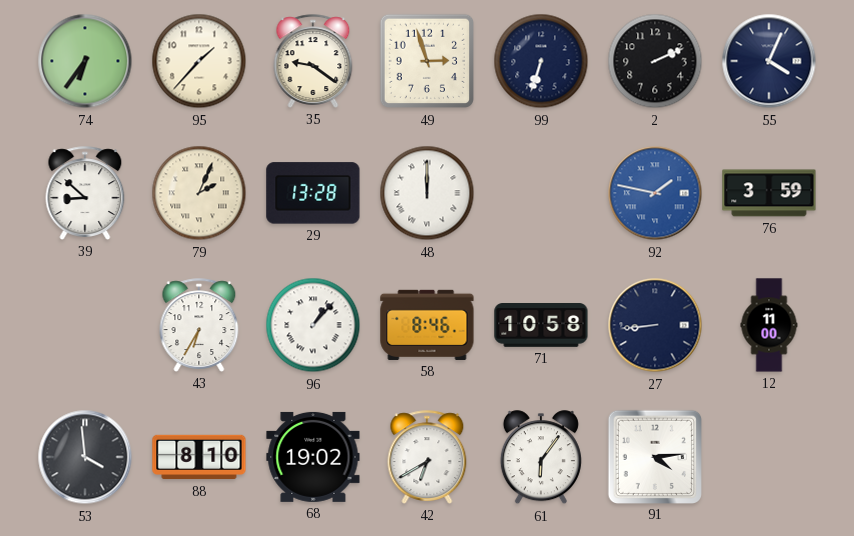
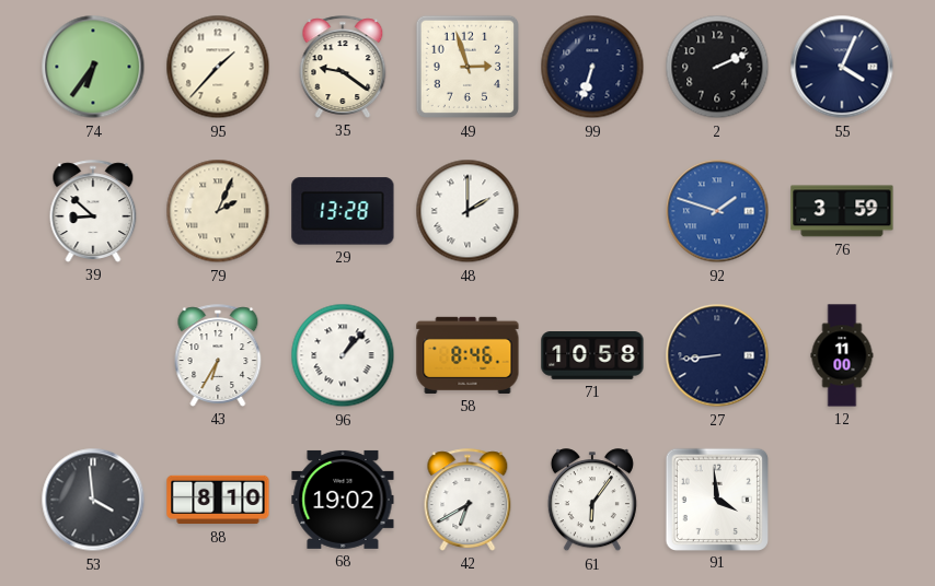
48: 12:00 -> 2:00 (467, 211)
92: 1:47 -> 1:48 (717, 211)
91: 4:14 -> 3:59 (716, 499)
